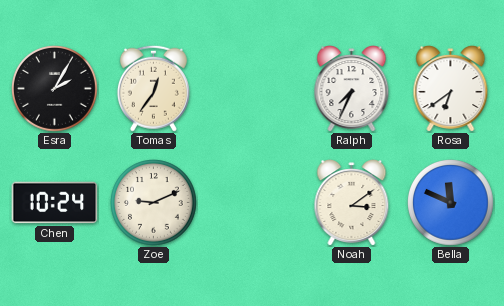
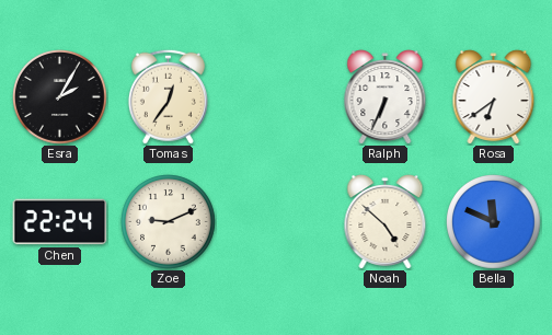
Ralph: 7:34 -> 6:34 (386, 97)
Chen: 10:24 -> 22:24 (60, 222)
Noah: 3:09 -> 4:52 (386, 222)
